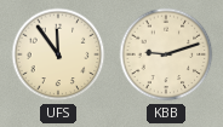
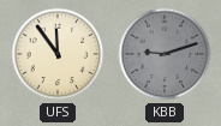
KBB dial: cream -> grey (165, 54)
